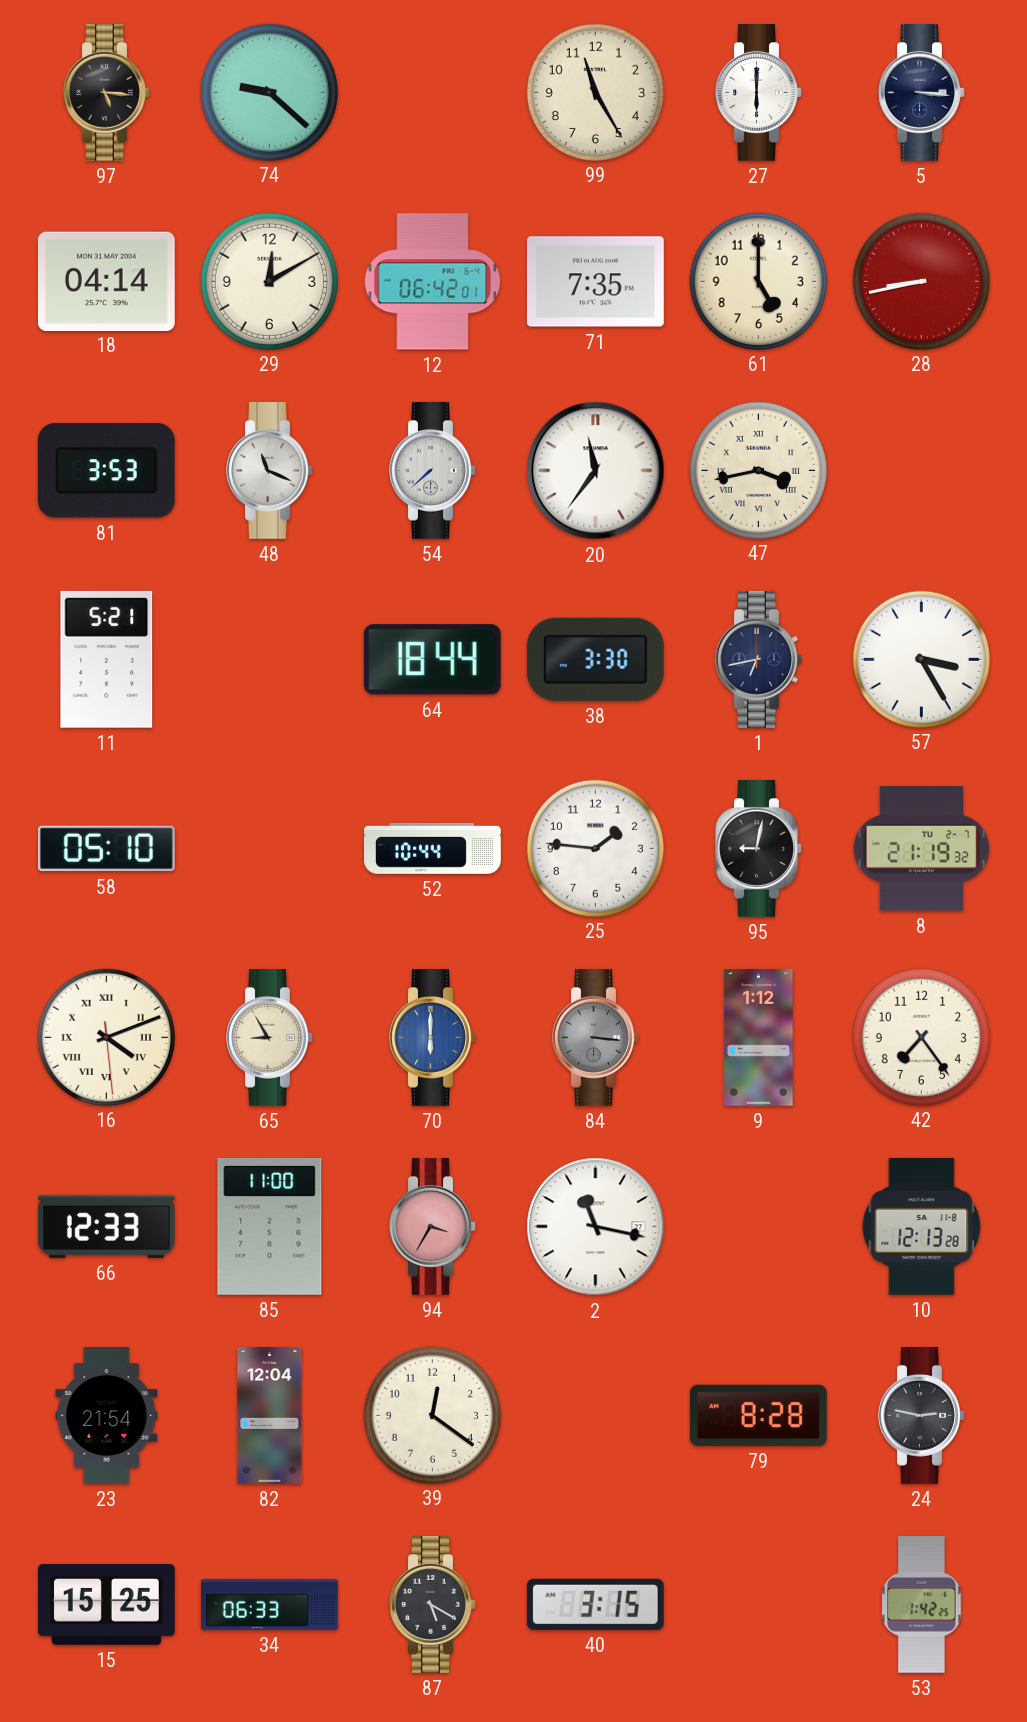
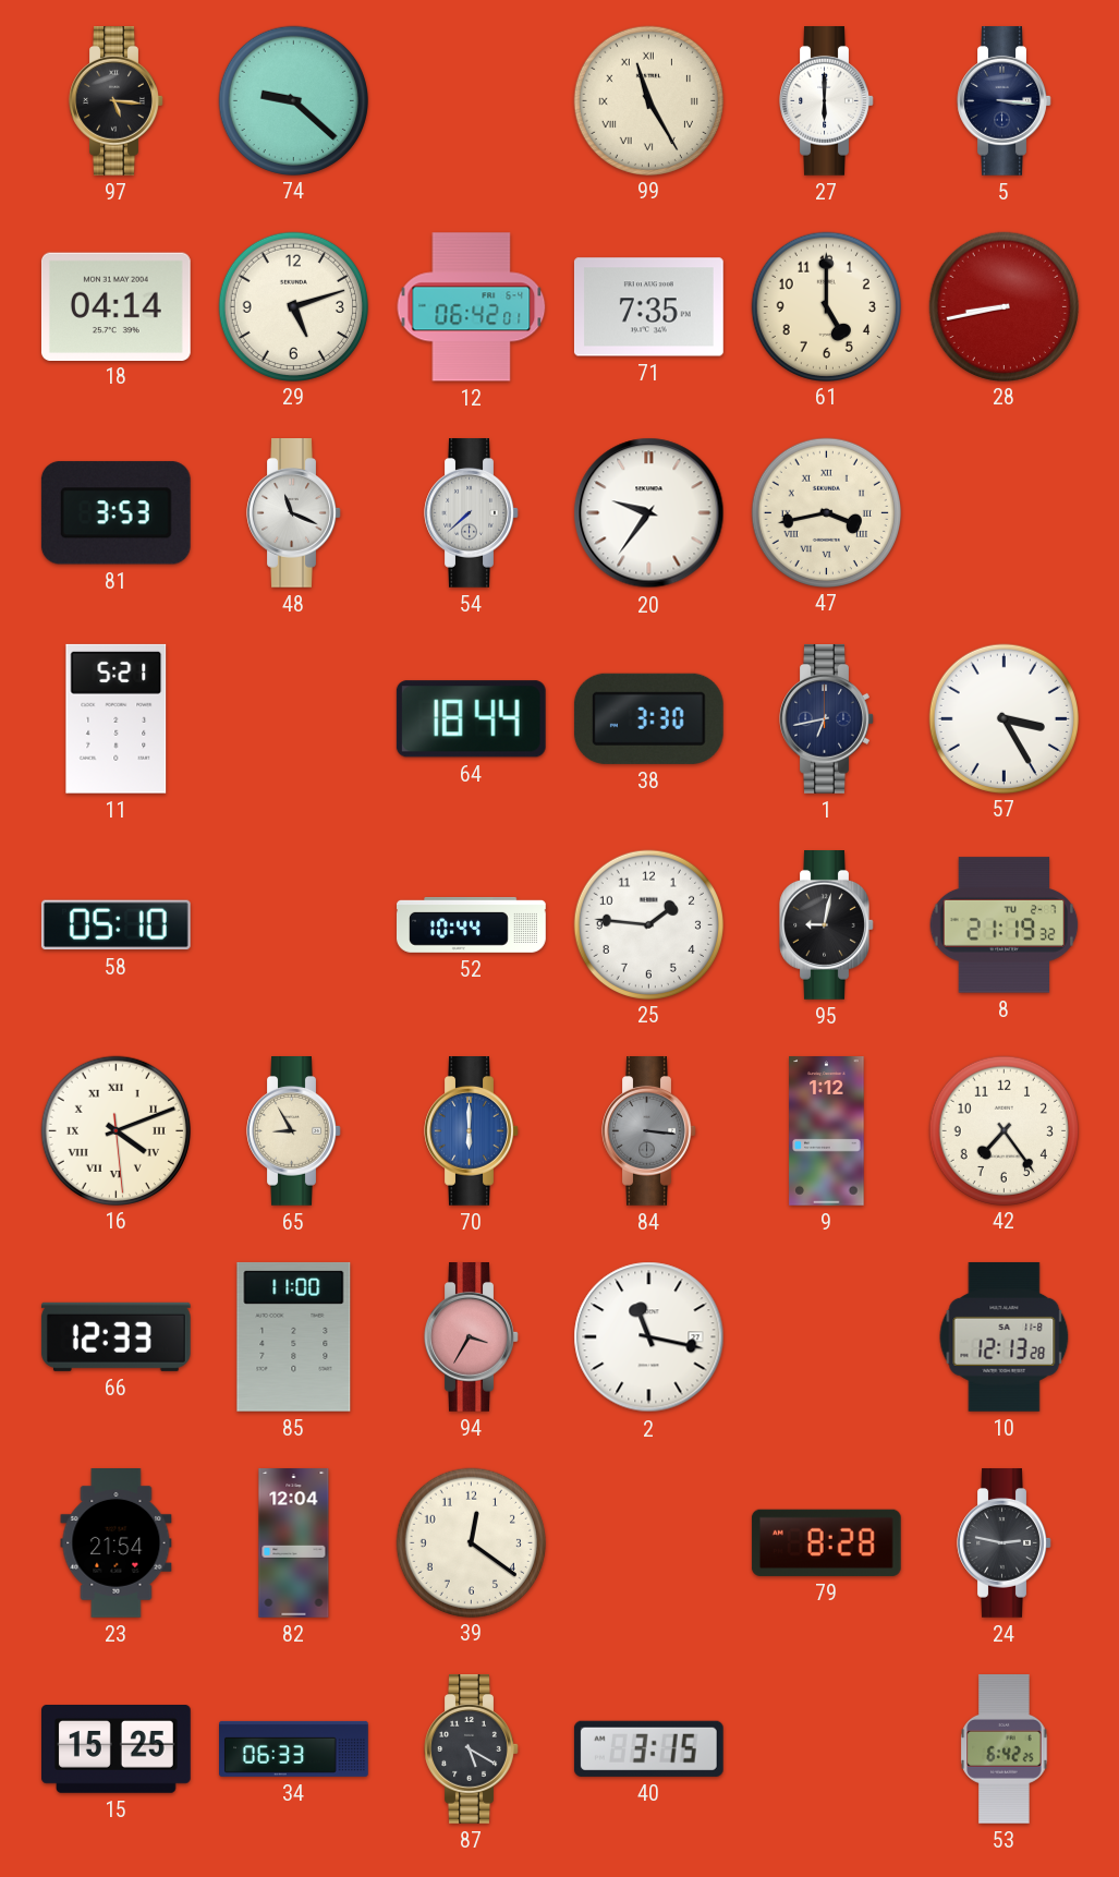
99 numerals: Arabic -> Roman (648, 100)
29: 12:10 -> 5:12 (293, 306)
20: 11:36 -> 9:36 (649, 513)
53: 1:42 -> 6:42 (1005, 1749)
